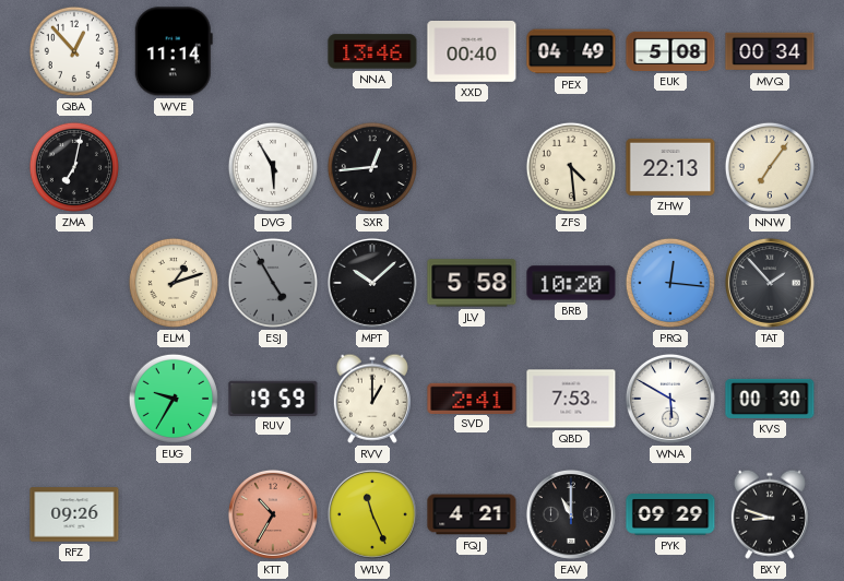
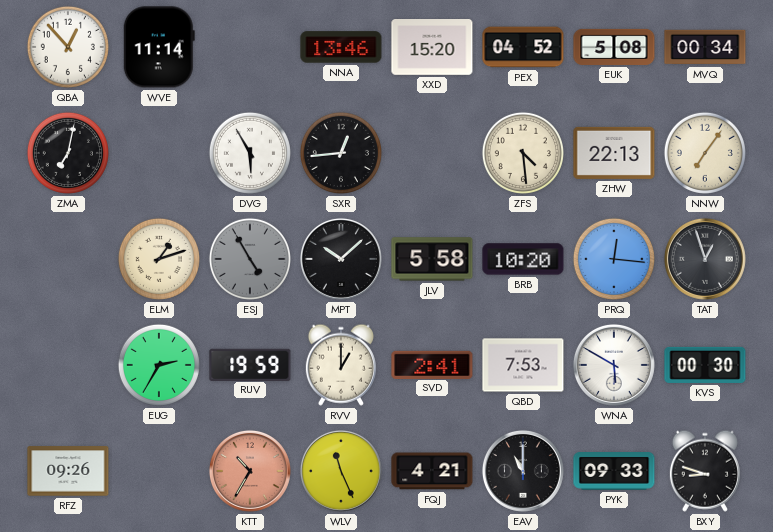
XXD: 00:40 -> 15:20 (432, 48)
PEX: 04:49 -> 04:52 (523, 47)
TAT: 1:53 -> 12:57 (705, 259)
EUG: 9:35 -> 2:35 (159, 365)
PYK: 09:29 -> 09:33 (614, 472)
